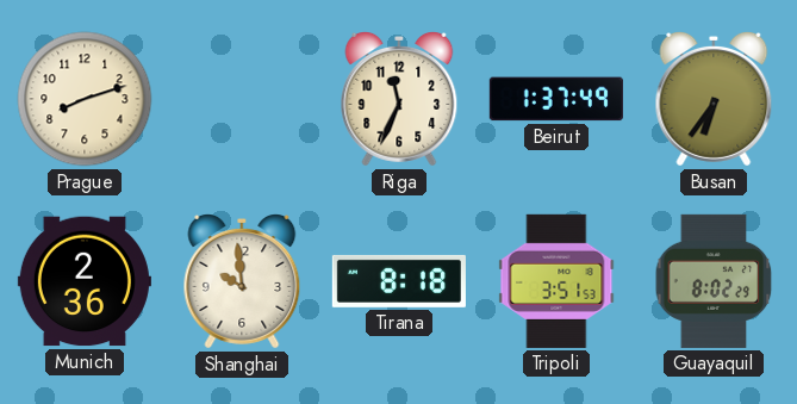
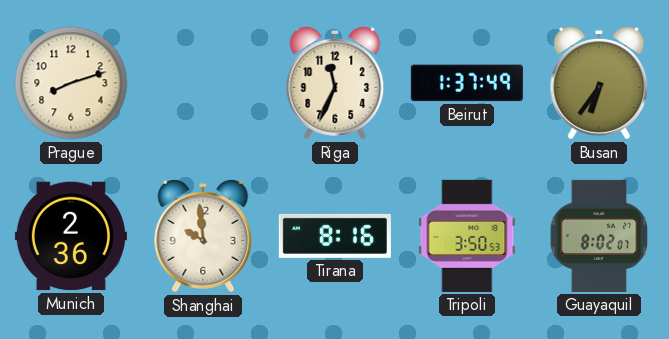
Tirana: 8:18 -> 8:16 (335, 236)
Tripoli: 3:51 -> 3:50 (467, 236)
Guayaquil: 8:02:29 -> 8:02:07 (599, 236)
